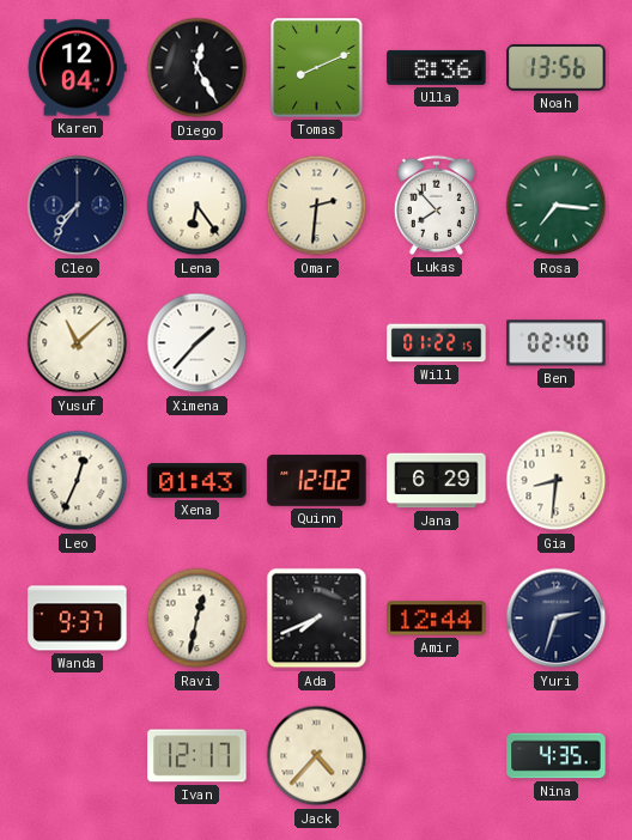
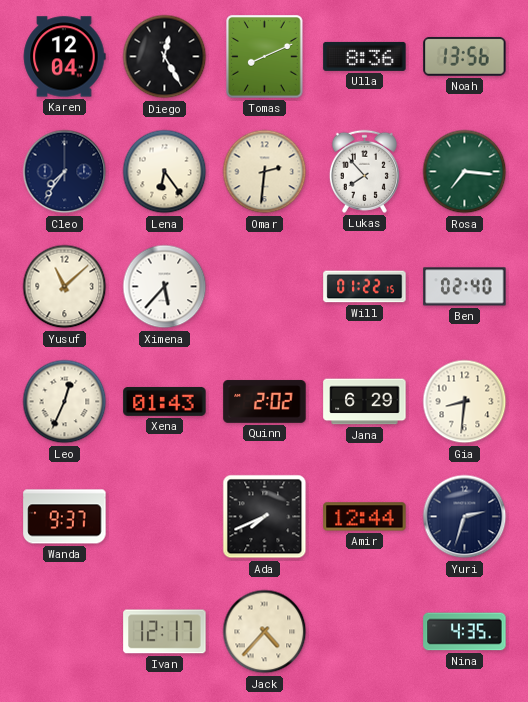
Ximena: 1:37 -> 5:37 (165, 287)
Quinn: 12:02 -> 2:02 (265, 402)
Ravi: 12:32 -> none (197, 619)
